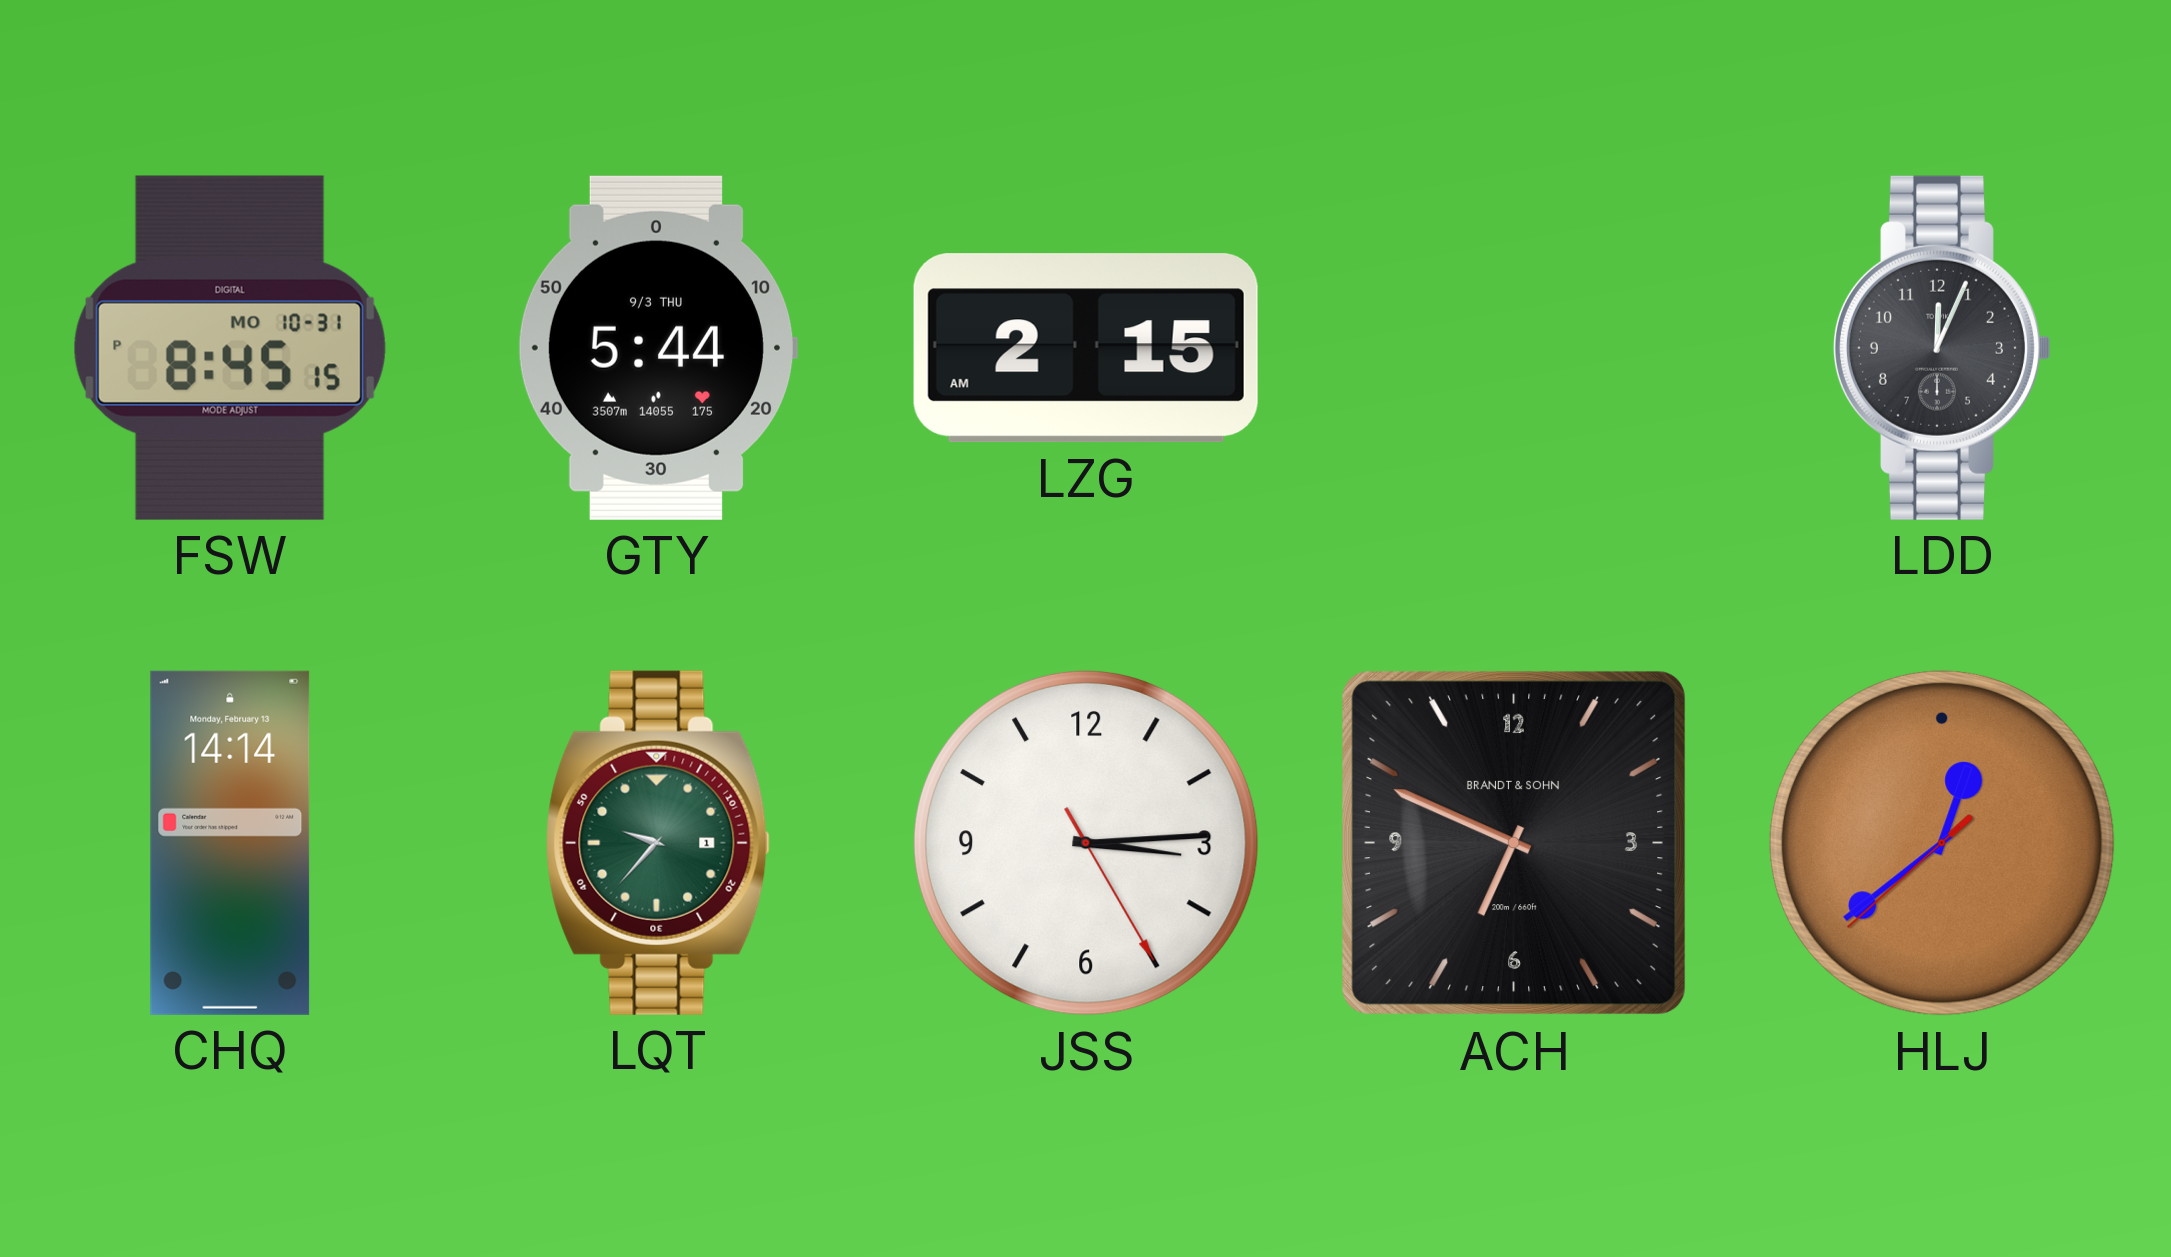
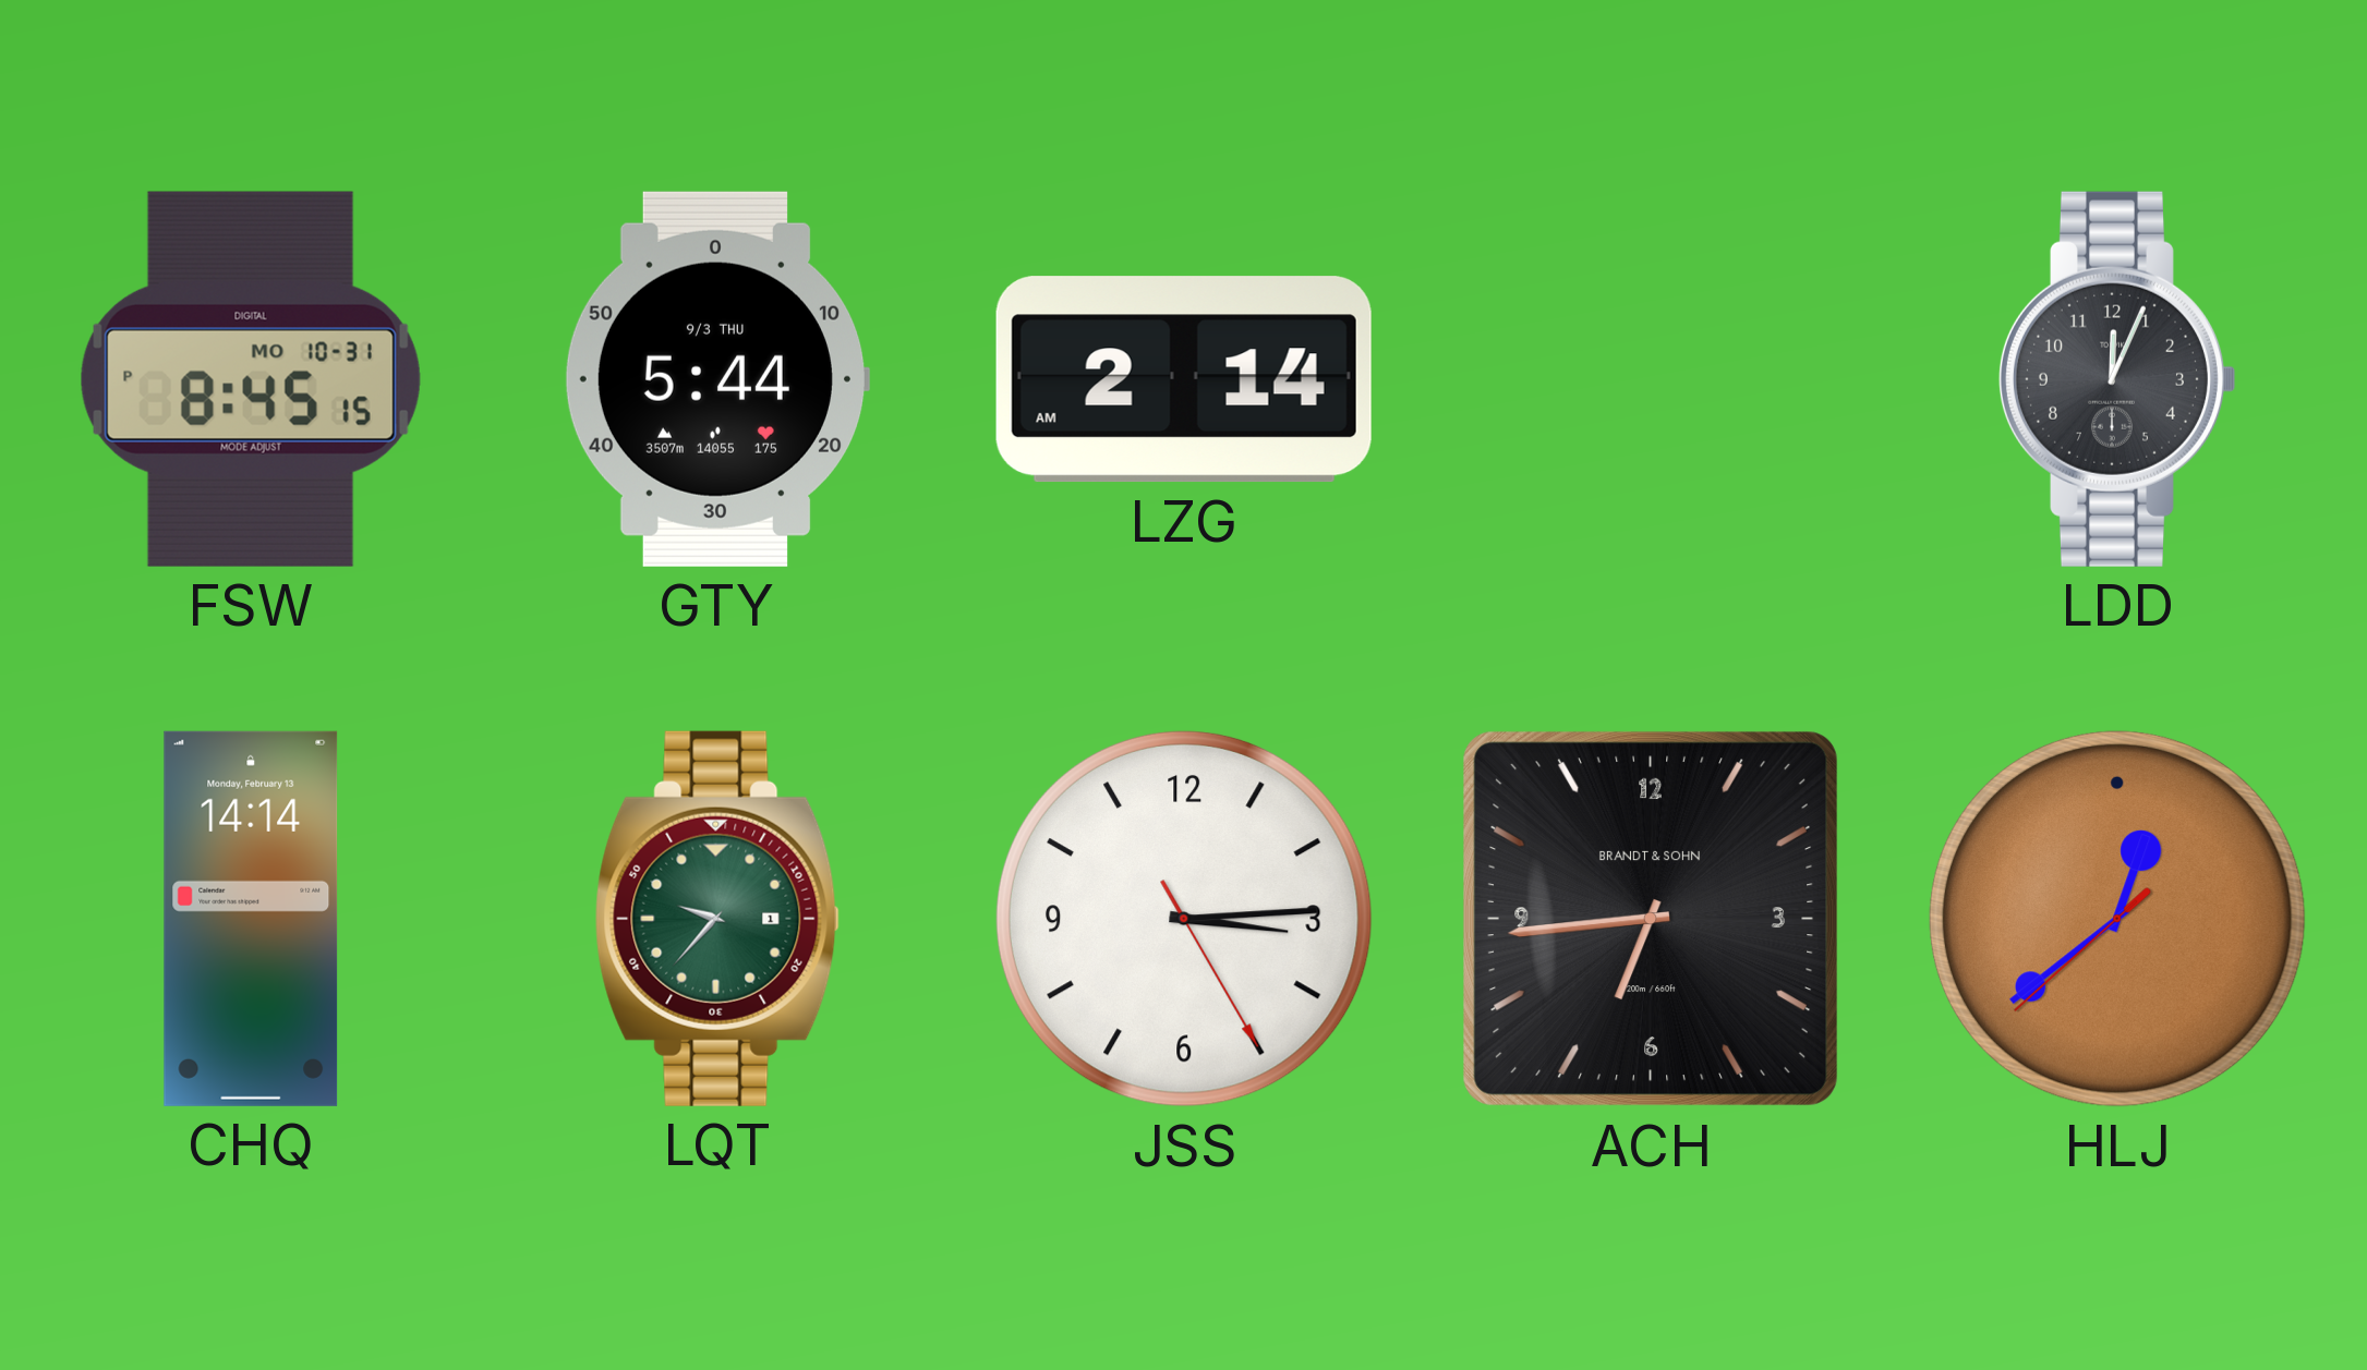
LZG: 2:15 -> 2:14 (1184, 379)
ACH: 6:49 -> 6:44 (1651, 919)
